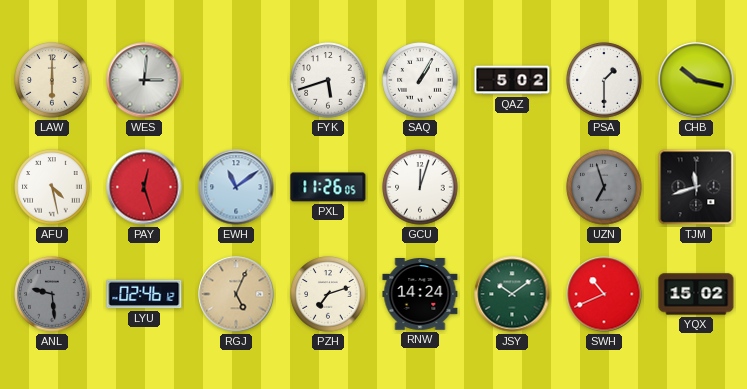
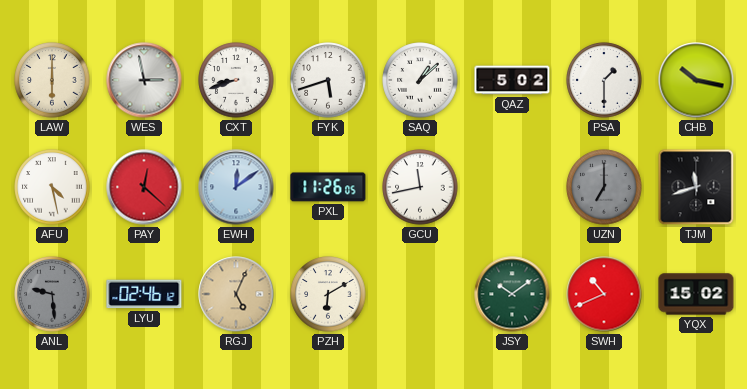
WES: 3:01 -> 2:58 (144, 80)
CXT: none -> 8:42 (236, 80)
SAQ: 1:05 -> 1:08 (420, 80)
PAY: 12:27 -> 12:22 (144, 187)
EWH: 11:09 -> 12:09 (236, 187)
GCU: 12:03 -> 11:43 (420, 187)
UZN: 6:57 -> 7:00 (604, 187)
PZH: 7:12 -> 6:10 (328, 294)
RNW: 14:24 -> none (420, 295)
